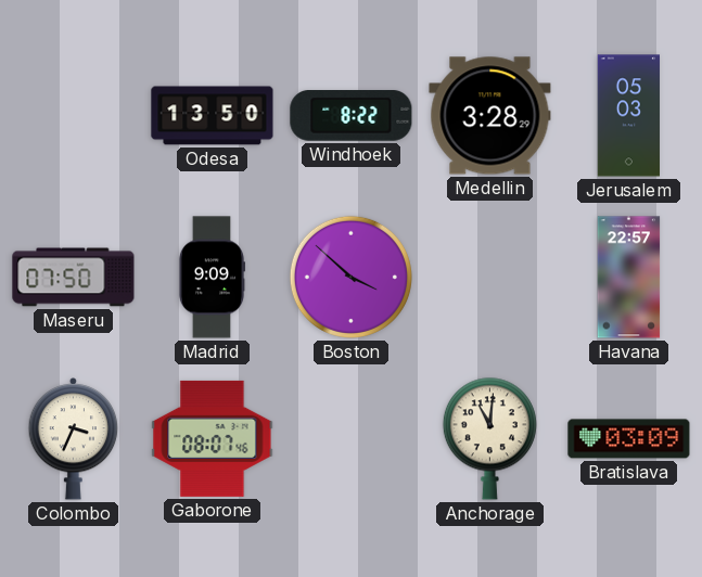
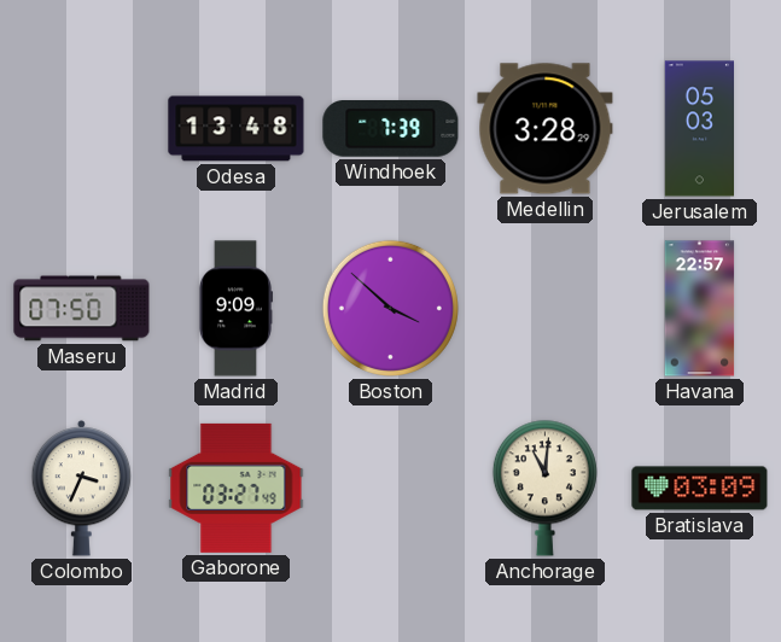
Odesa: 13:50 -> 13:48 (237, 129)
Windhoek: 8:22 -> 7:39 (391, 129)
Gaborone: 08:07 -> 03:27 (237, 488)
